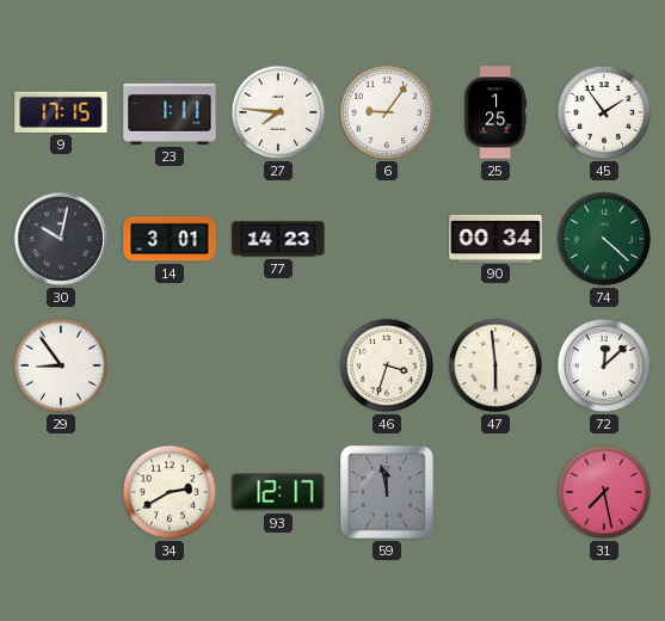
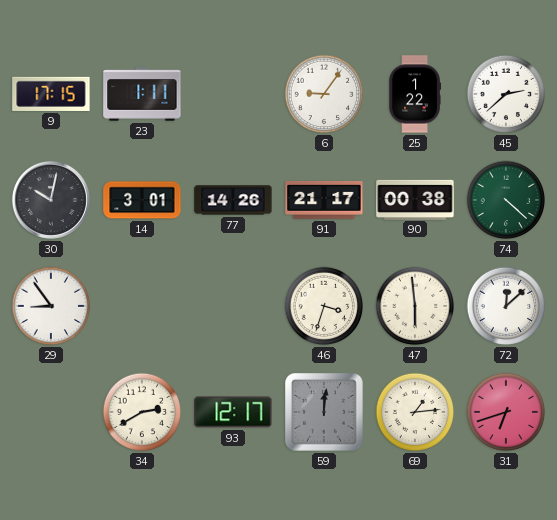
27: 7:46 -> none (278, 112)
25: 1:25 -> 1:22 (414, 94)
45: 1:54 -> 2:38 (506, 94)
77: 14:23 -> 14:26 (233, 200)
91: none -> 21:17 (324, 200)
90: 00:34 -> 00:38 (415, 199)
59: 11:58 -> 12:01 (324, 412)
69: none -> 1:14 (415, 412)
31: 7:28 -> 6:42 (506, 412)
